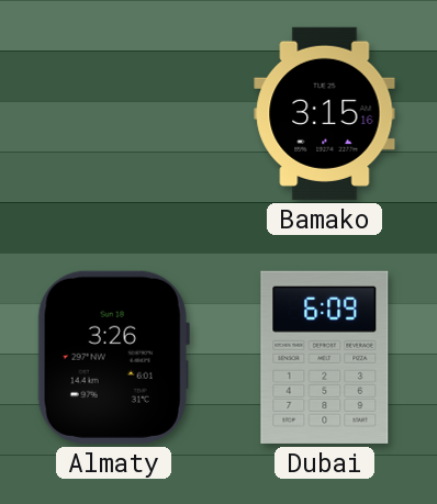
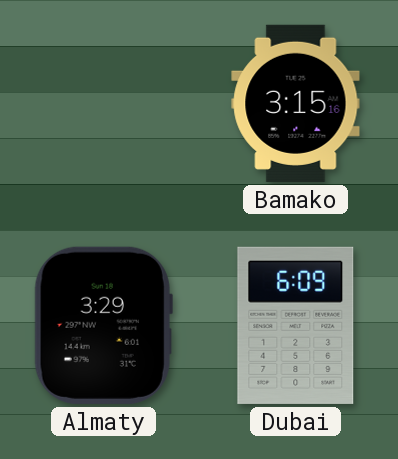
Almaty: 3:26 -> 3:29 (103, 325)
